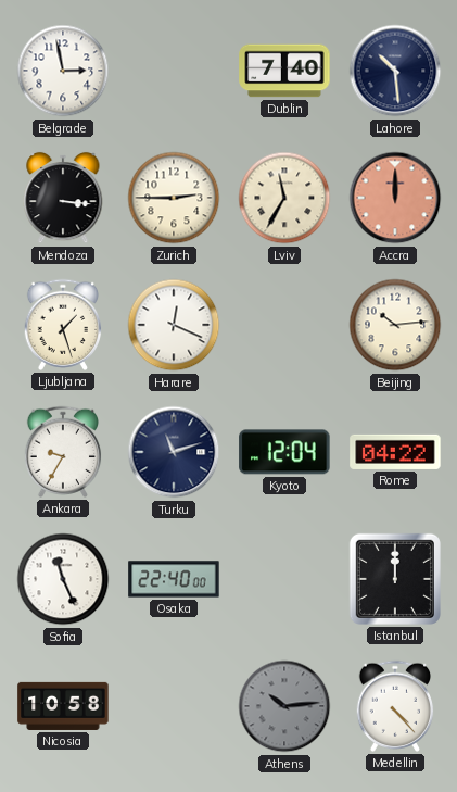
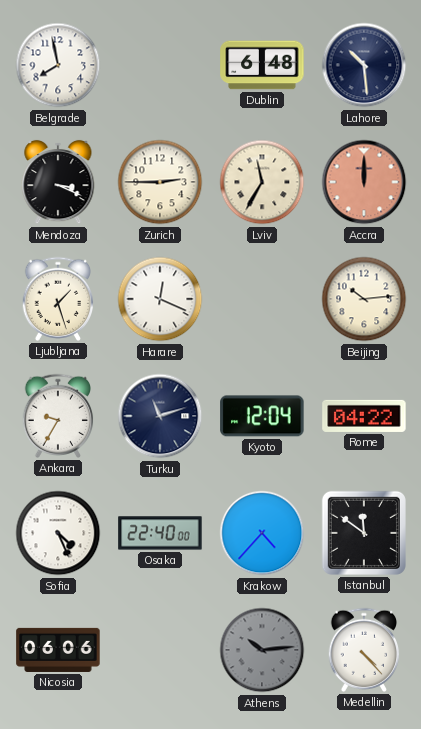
Belgrade: 2:58 -> 7:58 (58, 65)
Dublin: 7:40 -> 6:48 (262, 65)
Mendoza: 3:16 -> 3:19 (58, 182)
Sofia: 11:26 -> 4:26 (58, 533)
Krakow: none -> 4:37 (262, 533)
Istanbul: 12:00 -> 11:51 (364, 533)
Nicosia: 10:58 -> 06:06 (58, 650)
